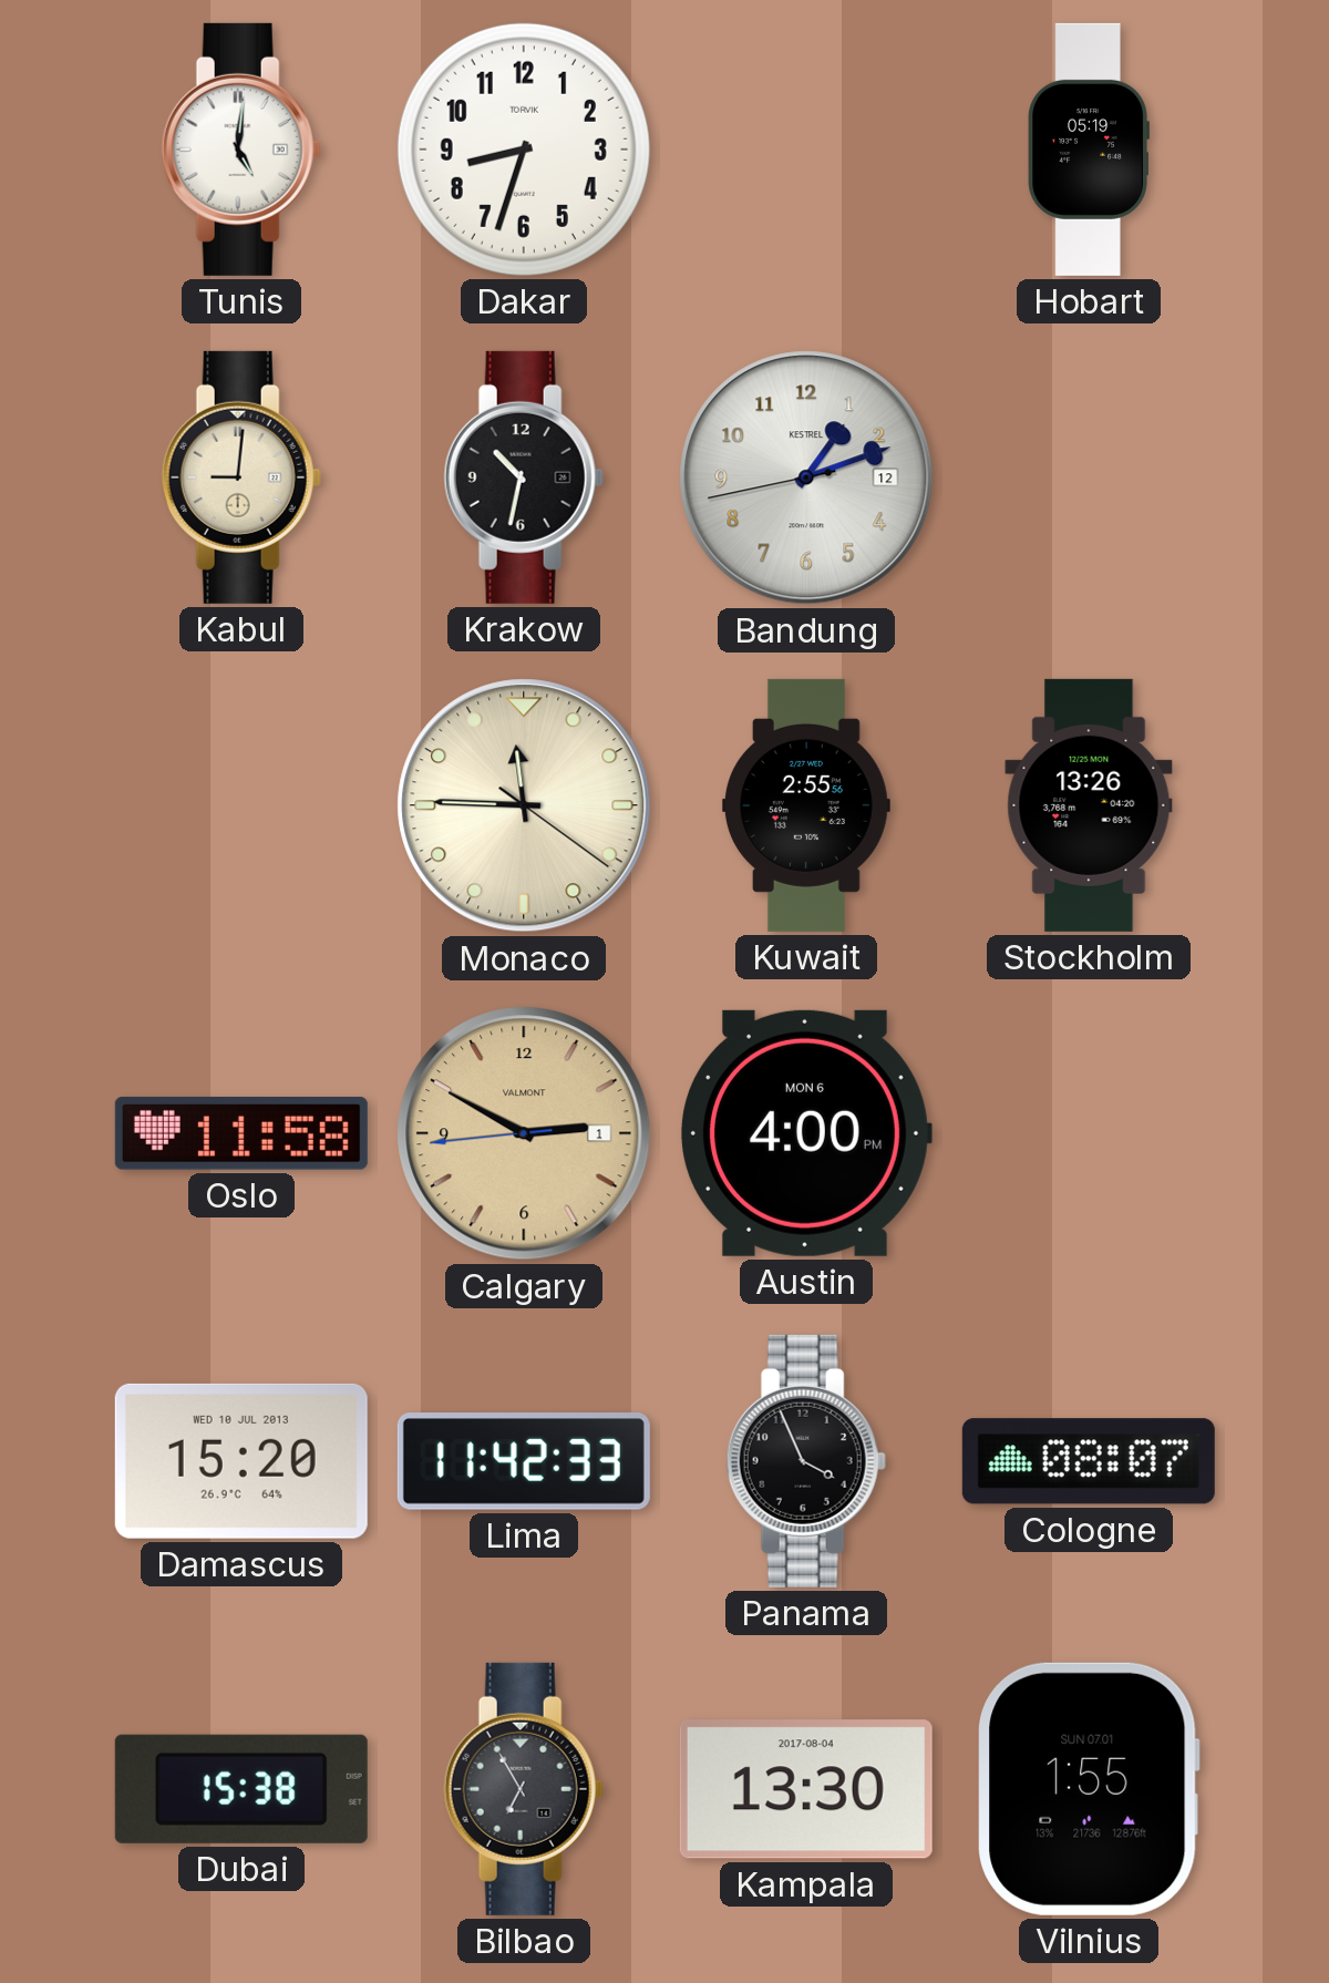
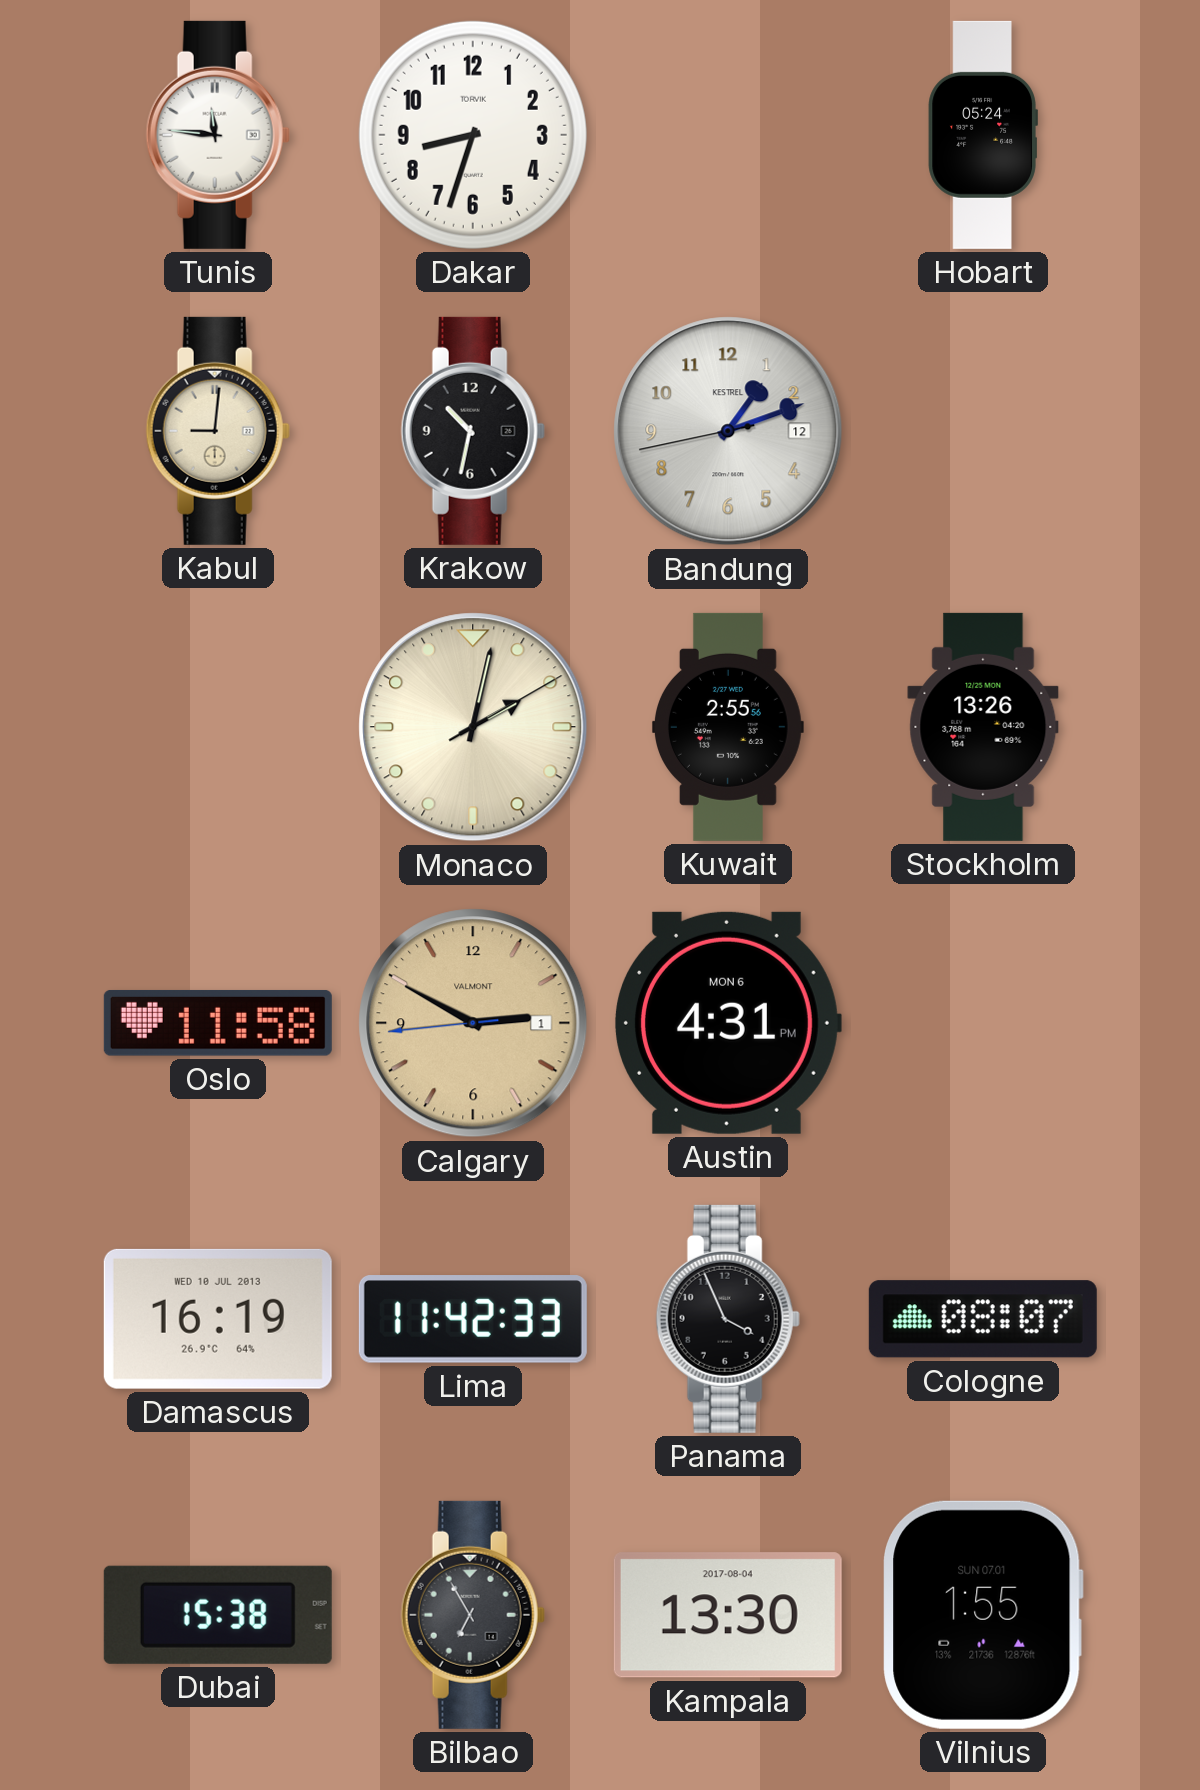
Tunis: 5:01 -> 11:46 (218, 135)
Hobart: 05:19 -> 05:24 (983, 135)
Monaco: 11:45 -> 2:02 (473, 727)
Austin: 4:00 -> 4:31 (728, 1023)
Damascus: 15:20 -> 16:19 (218, 1319)
